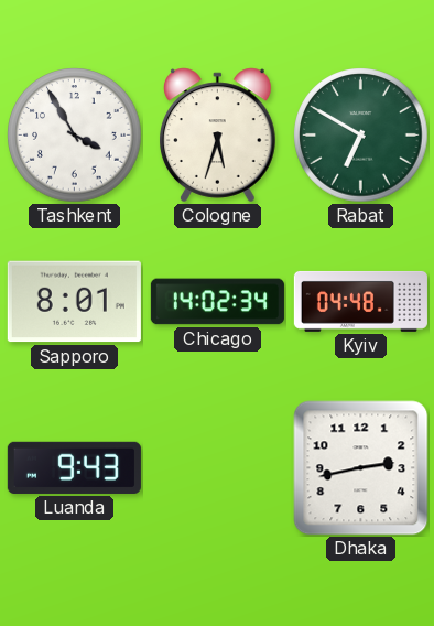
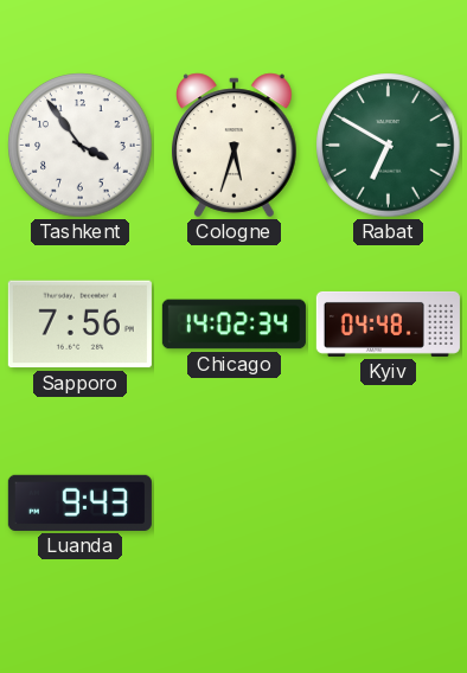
Tashkent: 3:55 -> 3:54 (81, 146)
Sapporo: 8:01 -> 7:56 (79, 325)
Dhaka: 2:43 -> none (361, 468)
